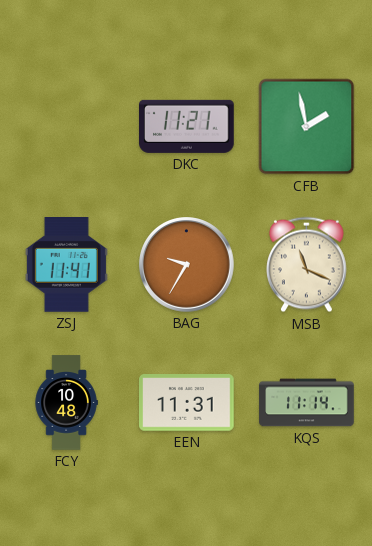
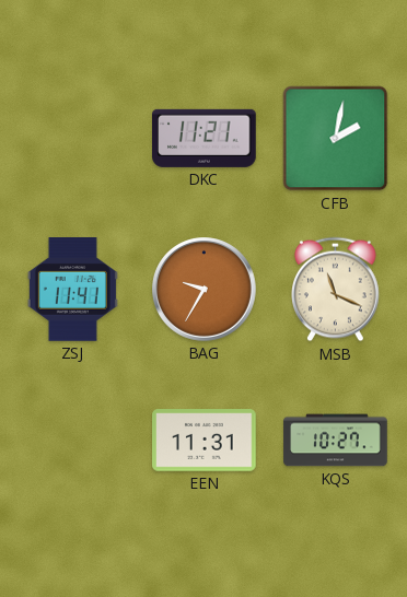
CFB: 1:58 -> 2:02 (336, 139)
FCY: 10:48 -> none (66, 403)
KQS: 11:14 -> 10:27 (336, 441)
